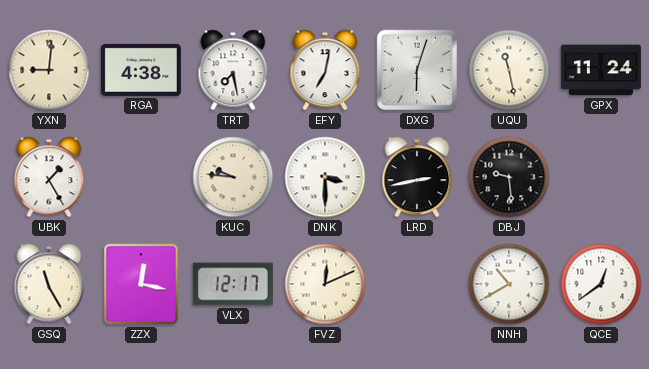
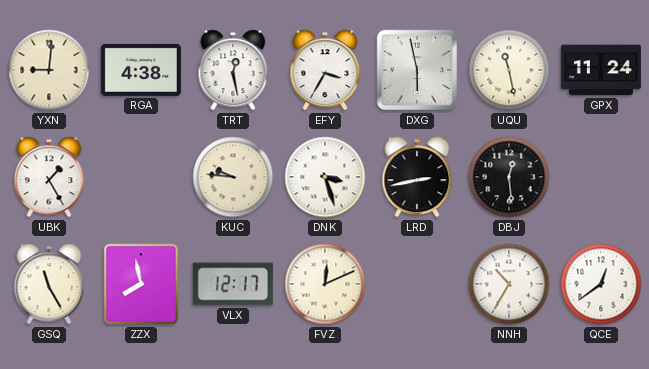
TRT: 7:28 -> 12:28 (233, 70)
EFY: 7:02 -> 3:35 (325, 70)
DXG: 6:03 -> 5:58 (417, 70)
DNK: 3:30 -> 3:27 (325, 177)
DBJ: 9:29 -> 12:29 (509, 177)
ZZX: 12:17 -> 7:58 (141, 284)
NNH: 10:40 -> 10:35 (509, 284)
